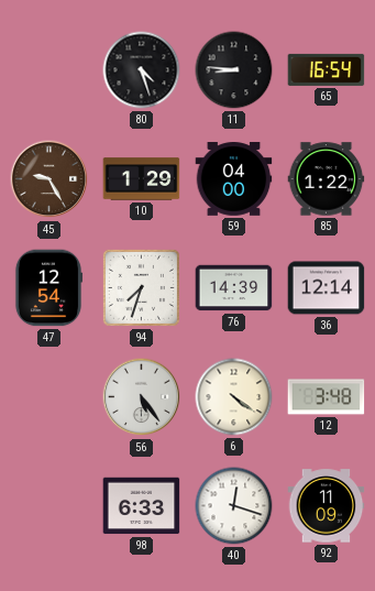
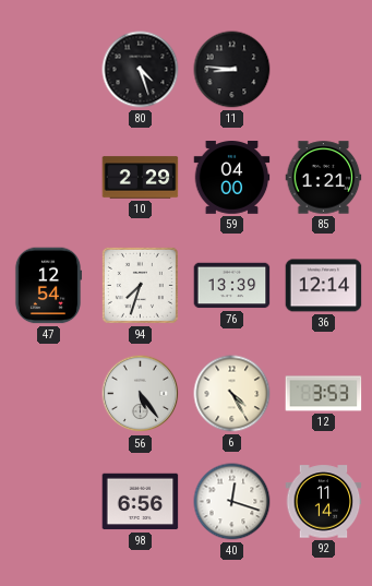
65: 16:54 -> none (327, 69)
45: 9:25 -> none (49, 179)
10: 1:29 -> 2:29 (141, 178)
85: 1:22 -> 1:21 (324, 178)
76: 14:39 -> 13:39 (232, 286)
6: 4:21 -> 4:25 (232, 394)
12: 3:48 -> 3:53 (324, 394)
98: 6:33 -> 6:56 (141, 502)
92: 11:09 -> 11:14 (324, 502)
